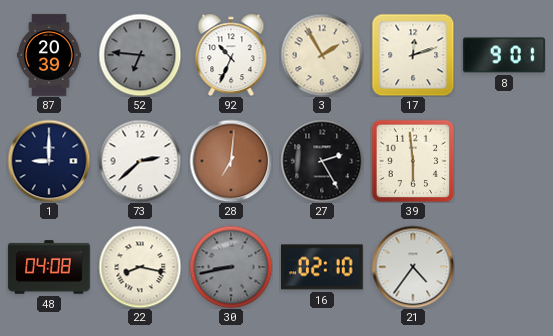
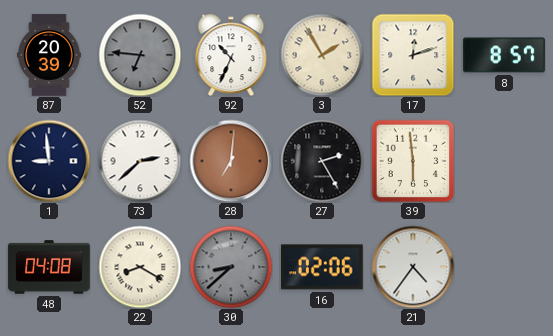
8: 9:01 -> 8:57 (504, 55)
1: 9:00 -> 8:59 (49, 161)
22: 8:17 -> 8:20 (140, 267)
30: 8:43 -> 8:38 (231, 267)
16: 02:10 -> 02:06 (323, 267)
